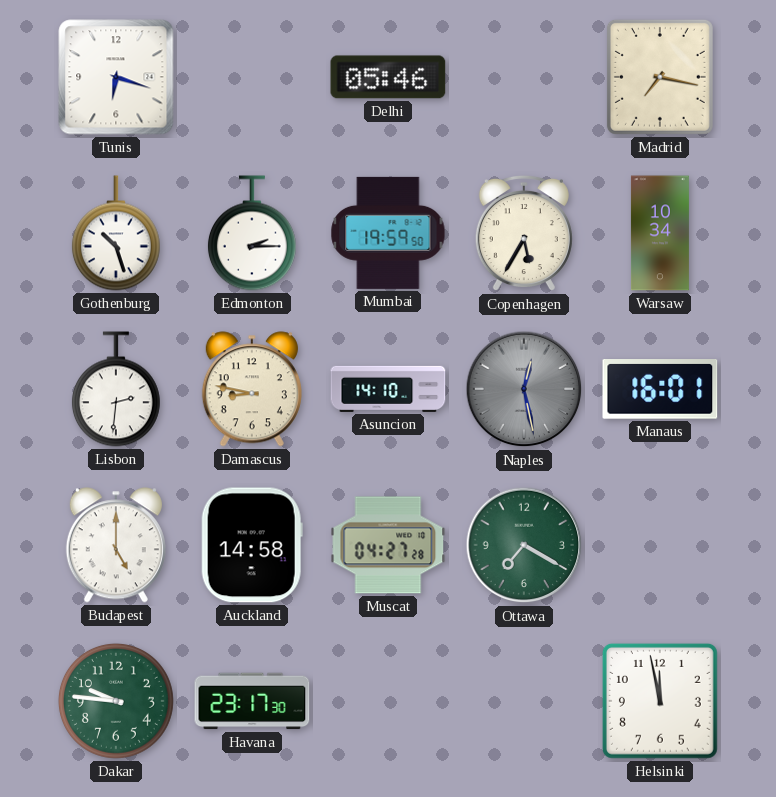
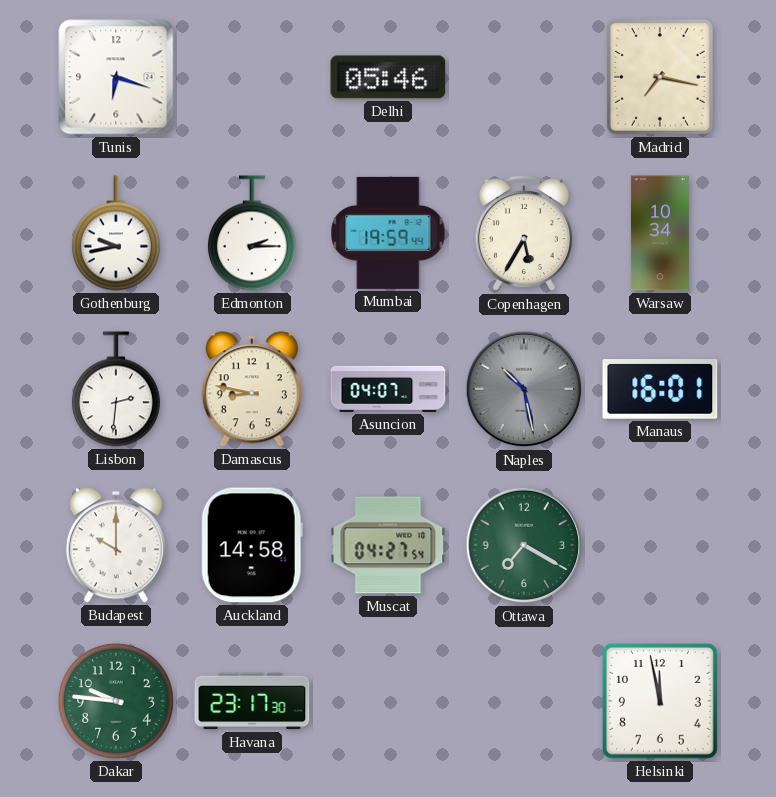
Gothenburg: 10:27 -> 9:43 (116, 233)
Mumbai: 19:59:50 -> 19:59:44 (388, 233)
Asuncion: 14:10 -> 04:07 (388, 389)
Naples: 12:28 -> 10:28 (524, 389)
Budapest: 5:00 -> 10:00 (116, 545)
Muscat: 04:27:28 -> 04:27:54 (388, 545)
